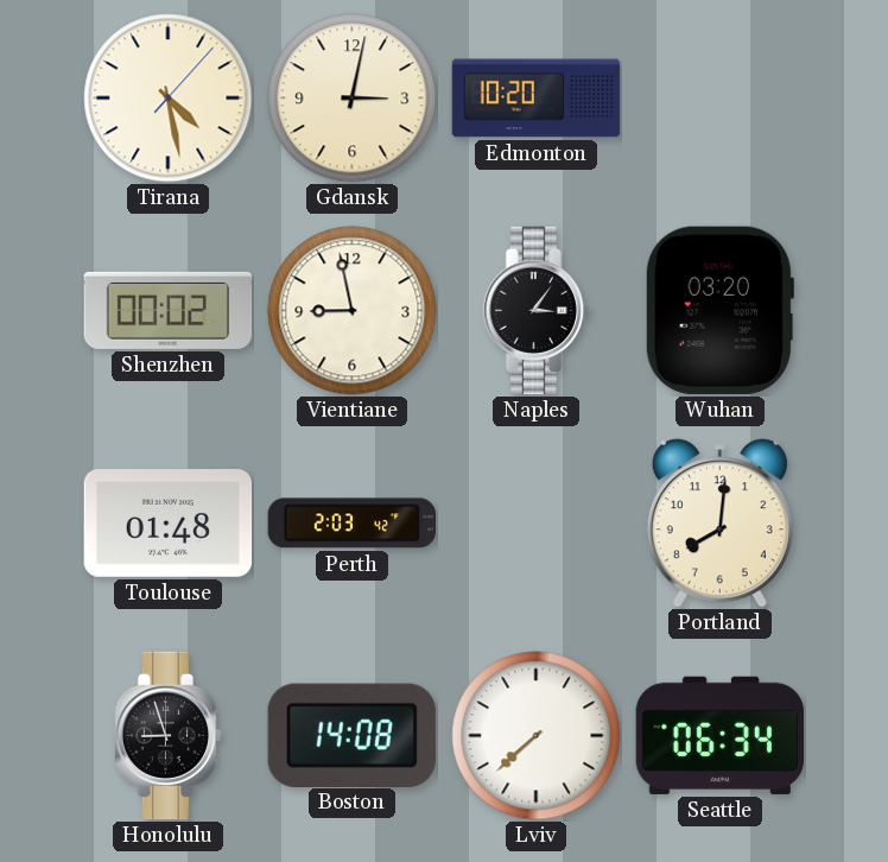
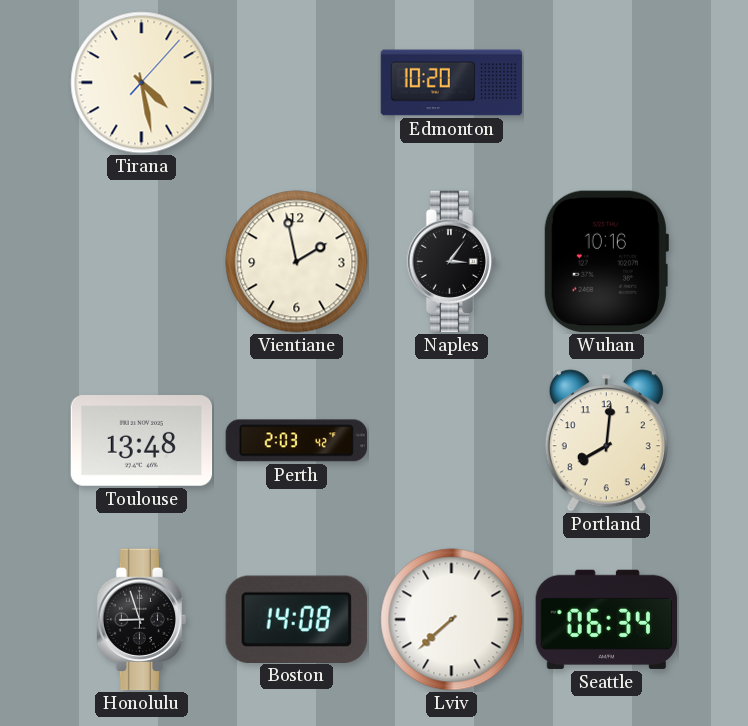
Gdansk: 3:02 -> none (353, 99)
Shenzhen: 00:02 -> none (169, 310)
Vientiane: 8:58 -> 1:58 (297, 262)
Wuhan: 03:20 -> 10:16 (606, 261)
Toulouse: 01:48 -> 13:48 (142, 441)
